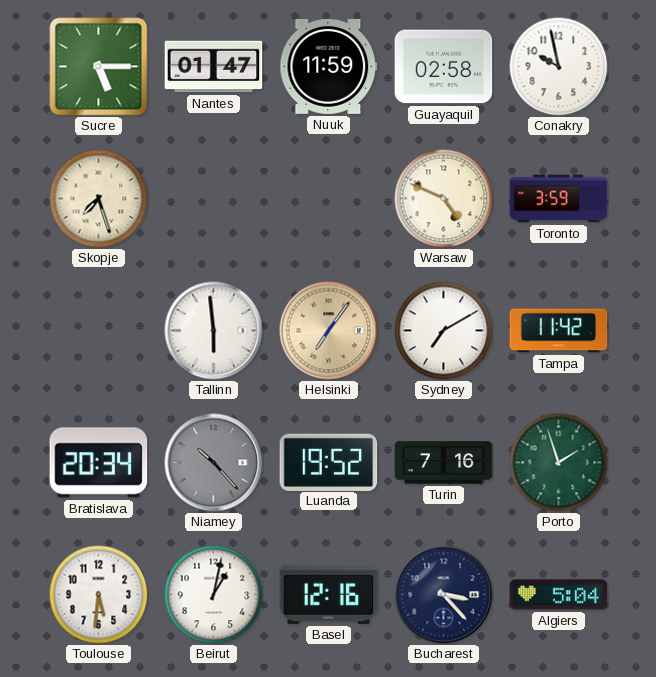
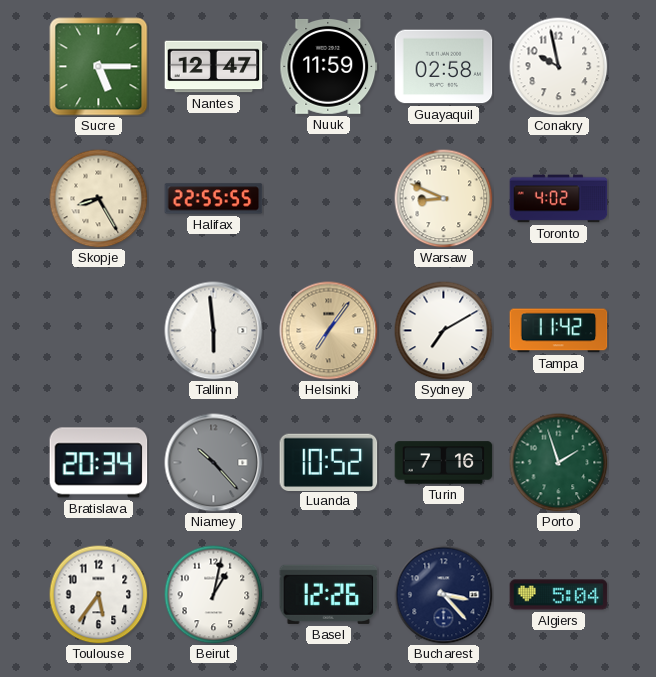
Nantes: 01:47 -> 12:47 (214, 67)
Skopje: 7:27 -> 8:25 (99, 199)
Halifax: none -> 22:55 (214, 199)
Warsaw: 4:49 -> 8:49 (444, 199)
Toronto: 3:59 -> 4:02 (559, 199)
Luanda: 19:52 -> 10:52 (329, 462)
Toulouse: 5:31 -> 5:36 (99, 595)
Basel: 12:16 -> 12:26 (329, 594)
